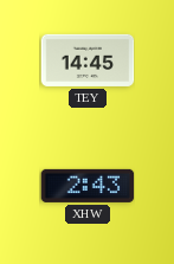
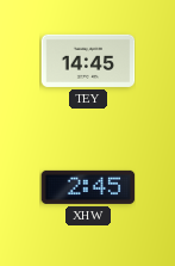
XHW: 2:43 -> 2:45 (88, 187)
